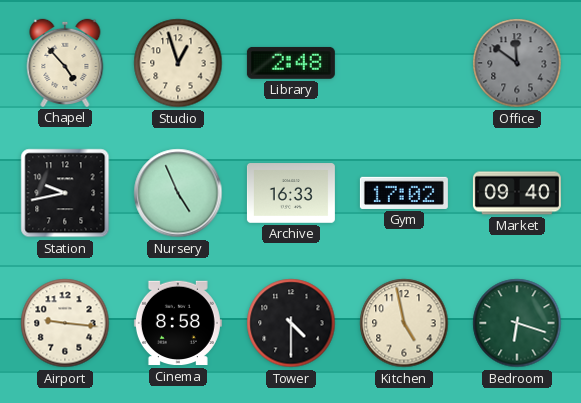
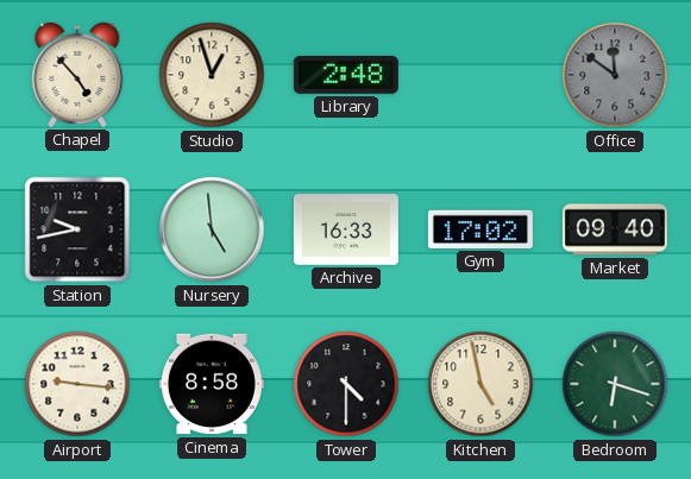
Nursery: 4:56 -> 4:59 (212, 229)
